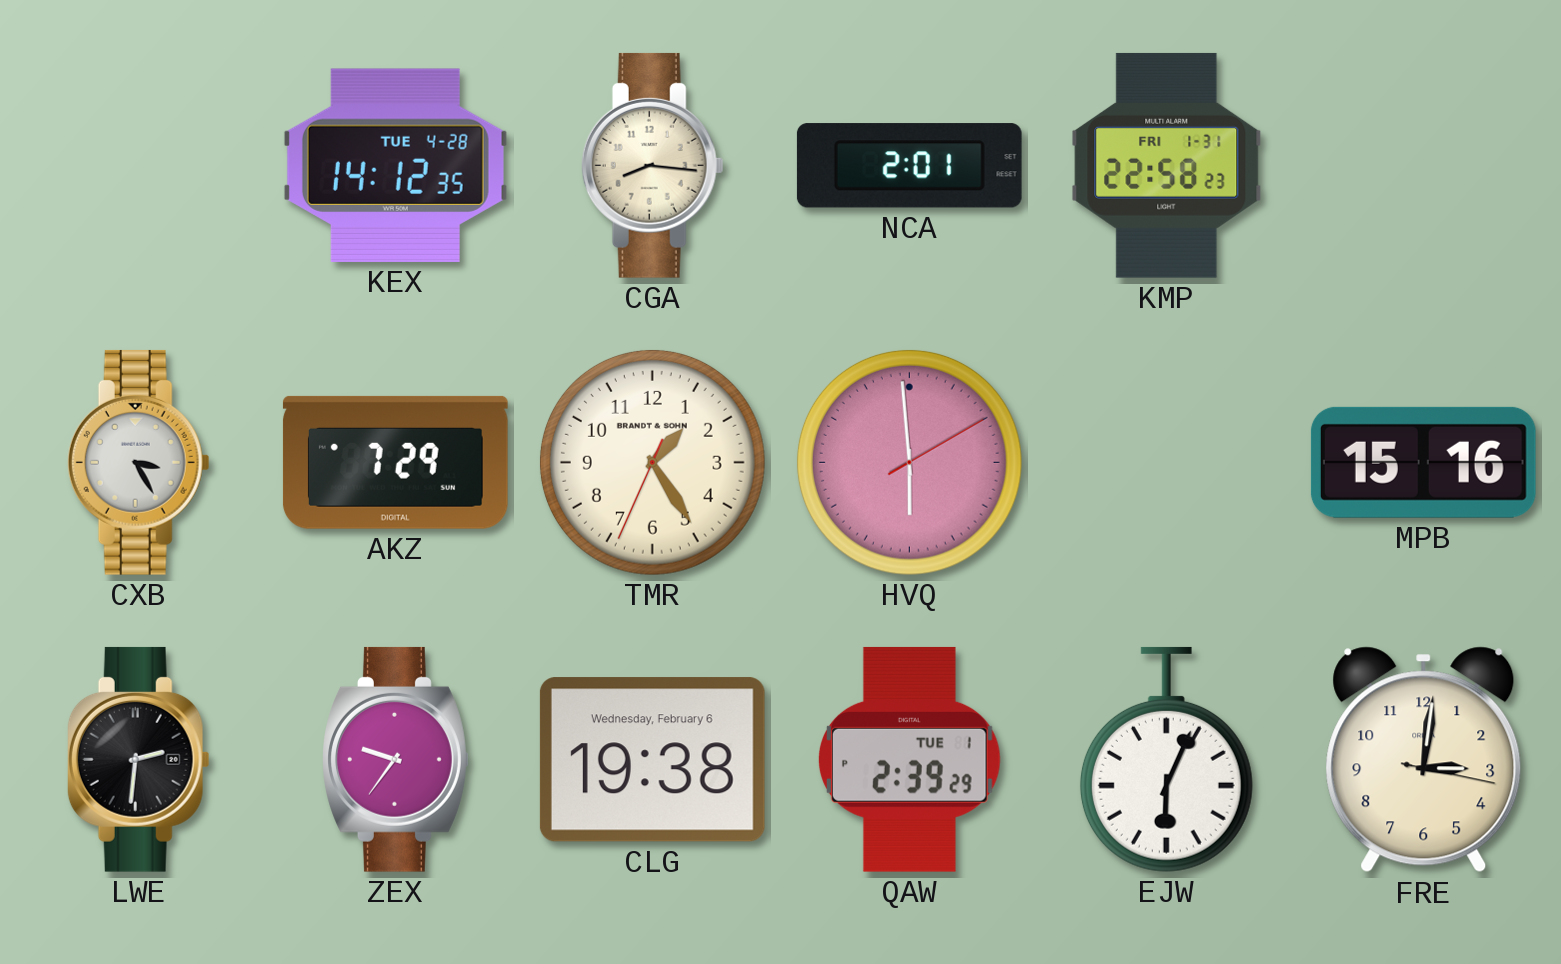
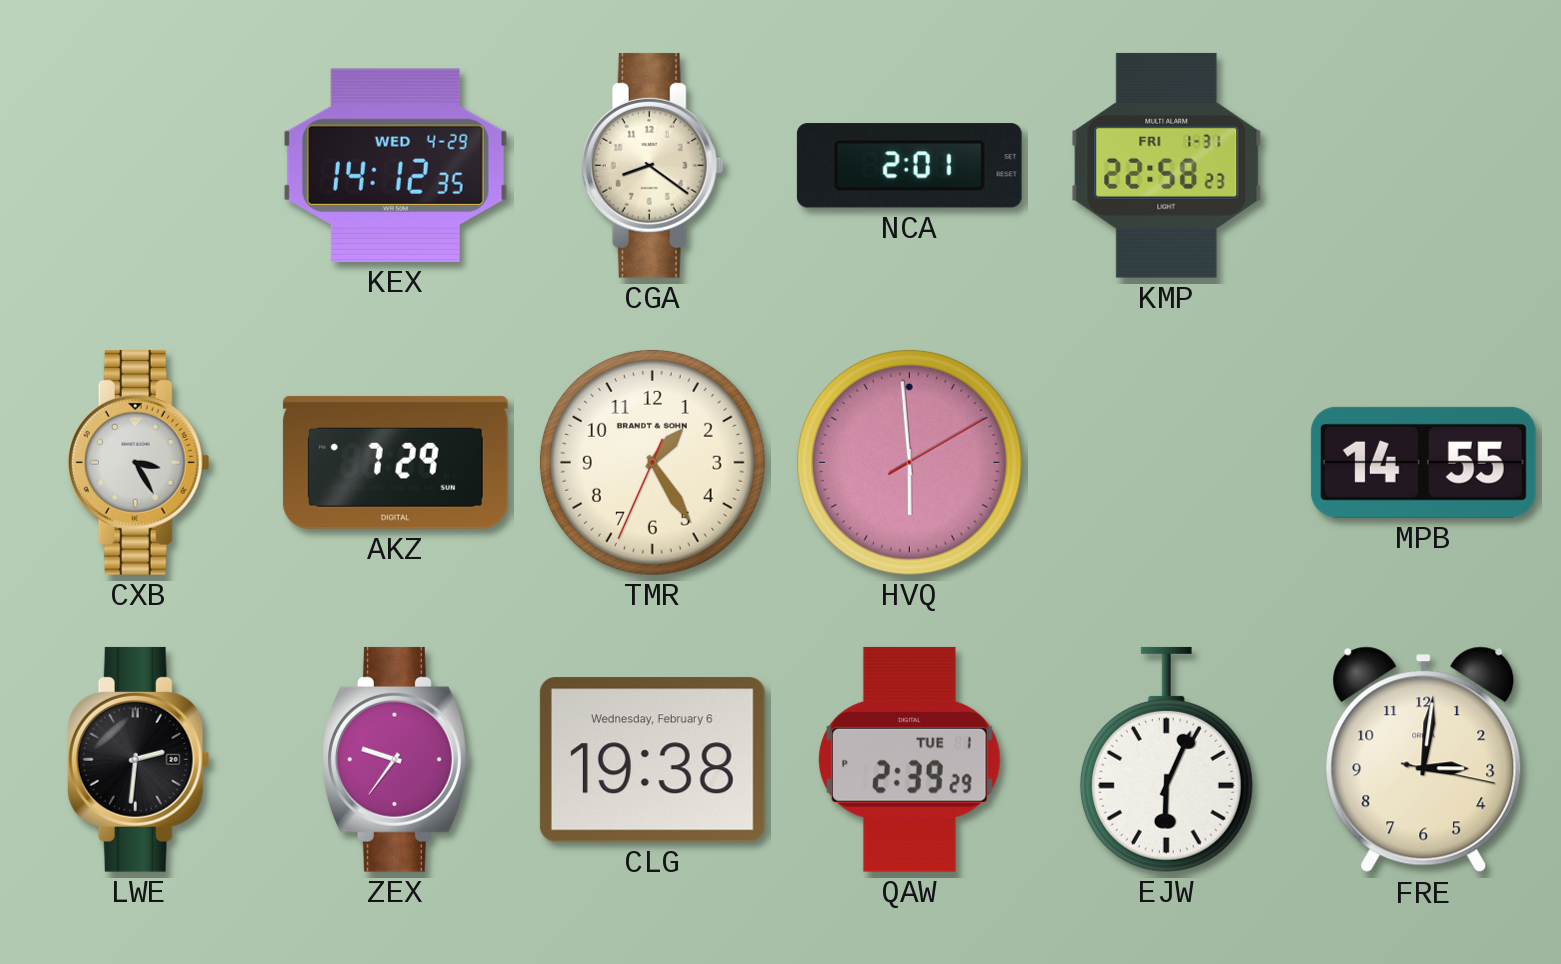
KEX date: TUE 4-28 -> WED 4-29 (395, 165)
CGA: 8:16 -> 8:21 (652, 165)
MPB: 15:16 -> 14:55 (1423, 462)
